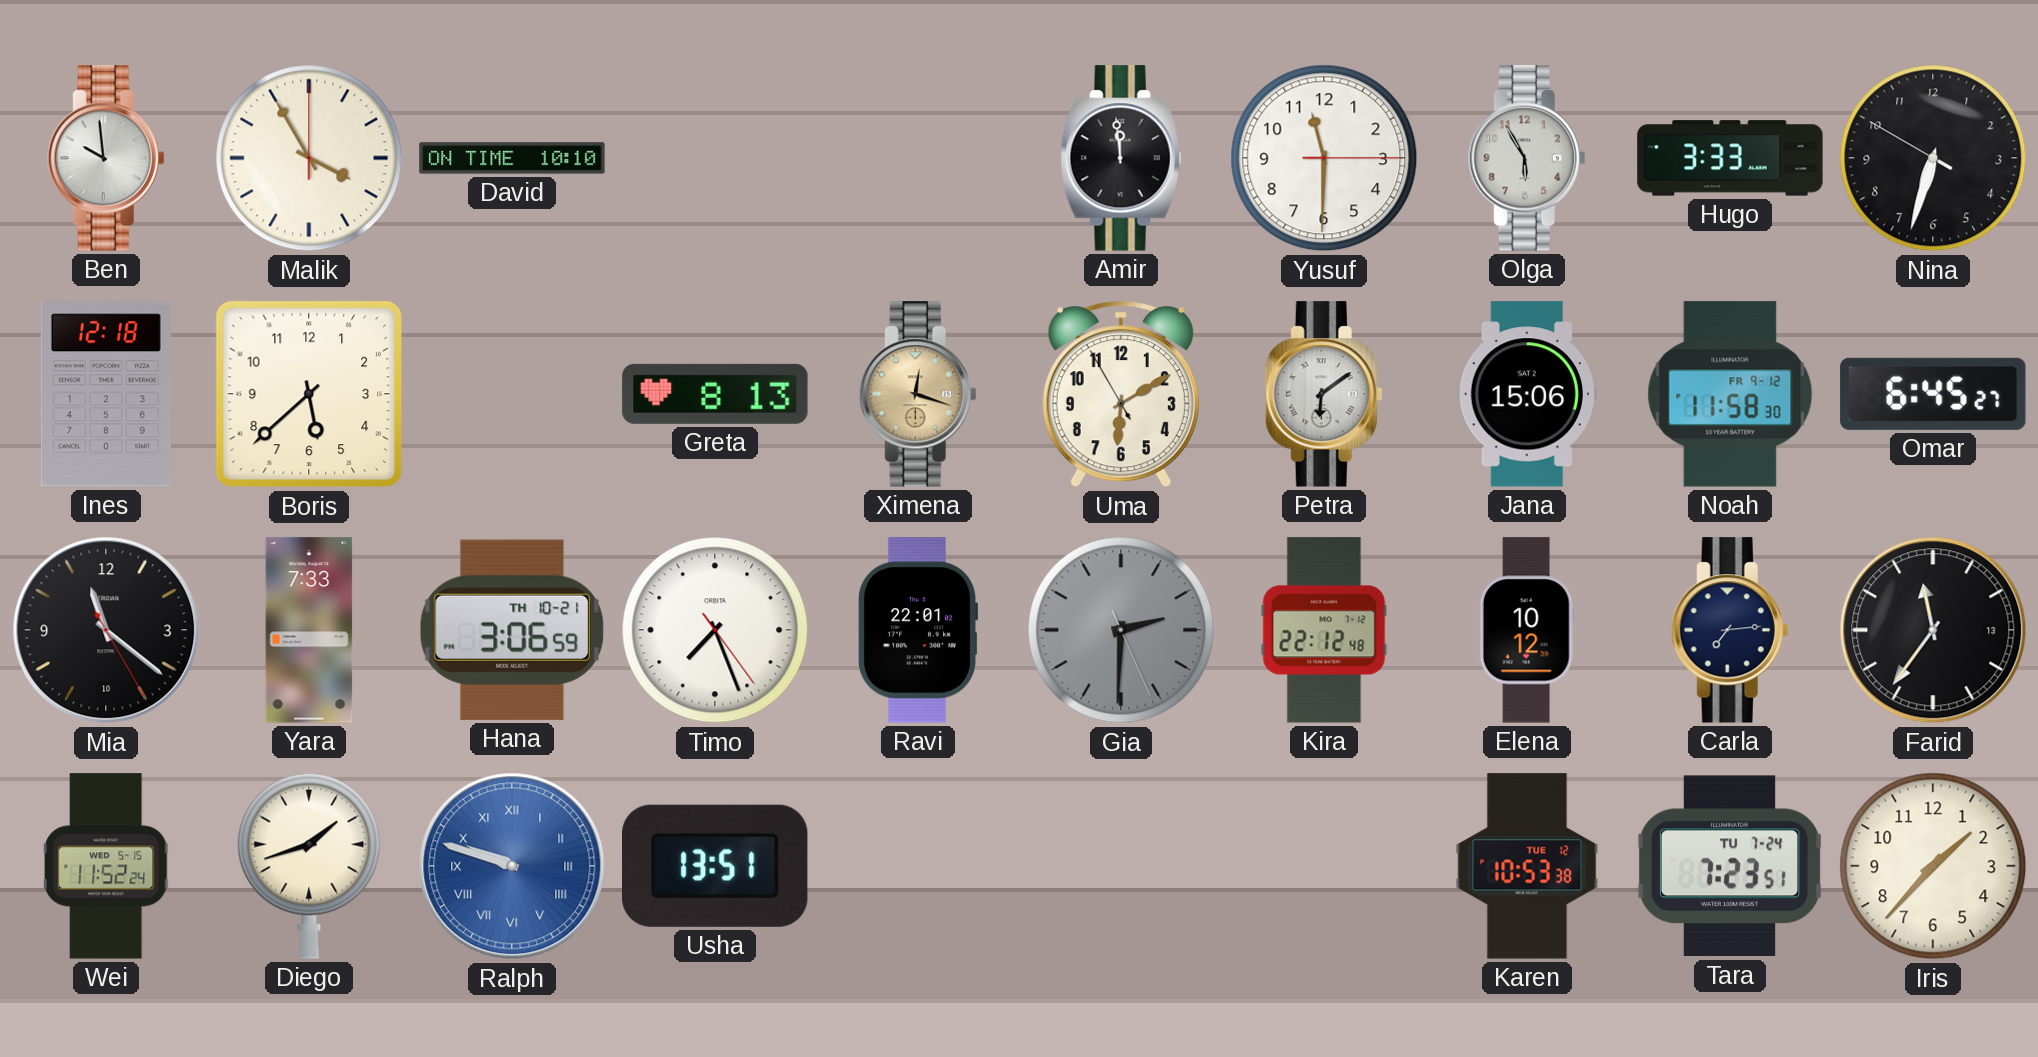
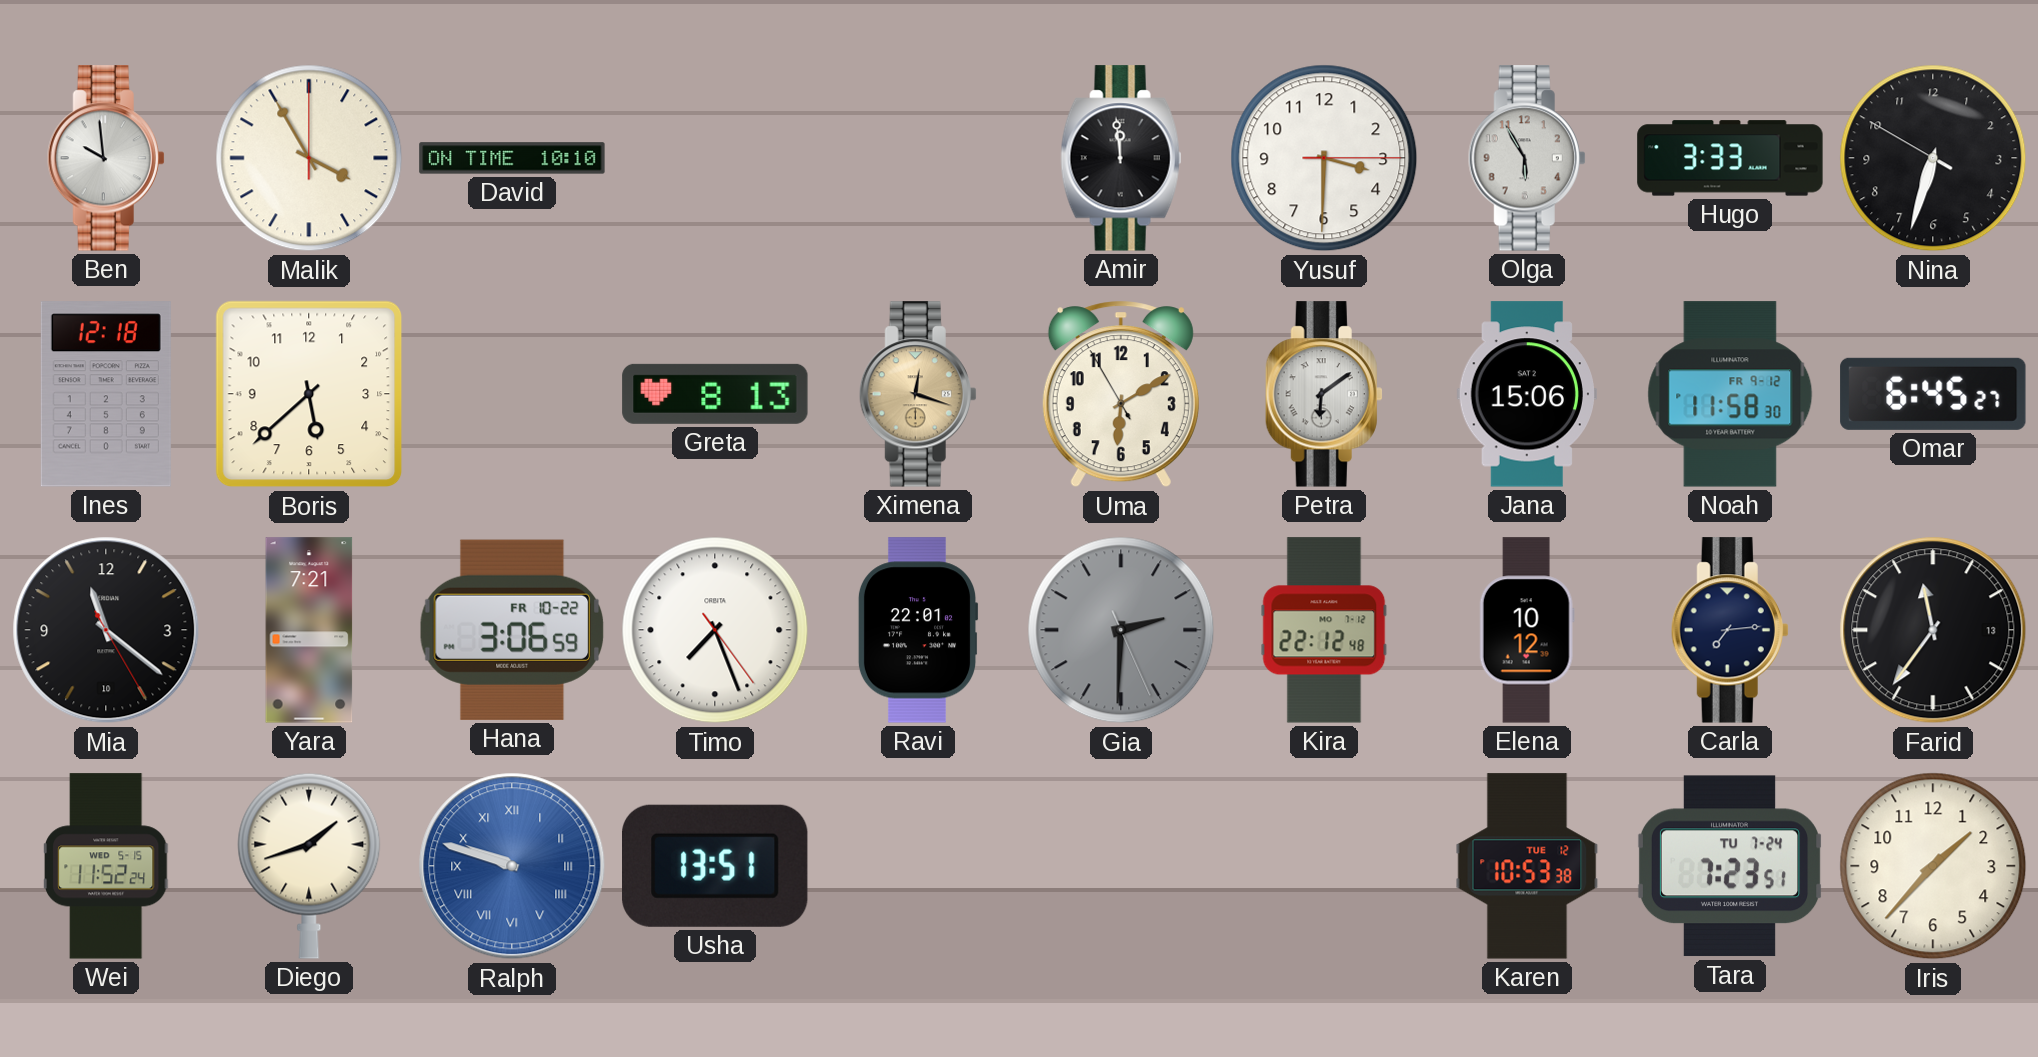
Yusuf: 11:30 -> 3:30 (1324, 158)
Yara: 7:33 -> 7:21 (309, 630)
Hana date: TH 10-21 -> FR 10-22 (511, 630)
